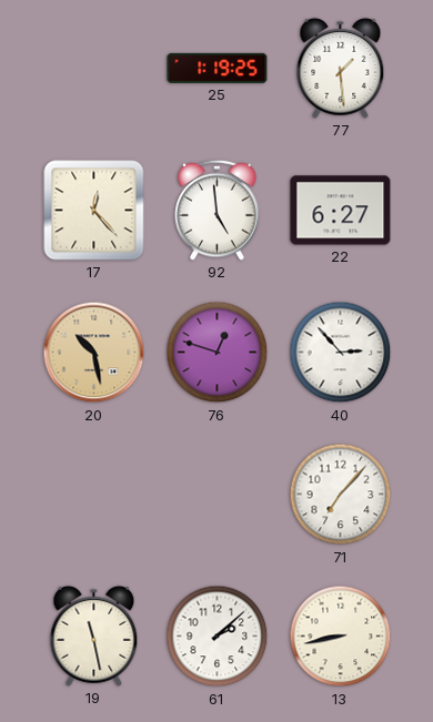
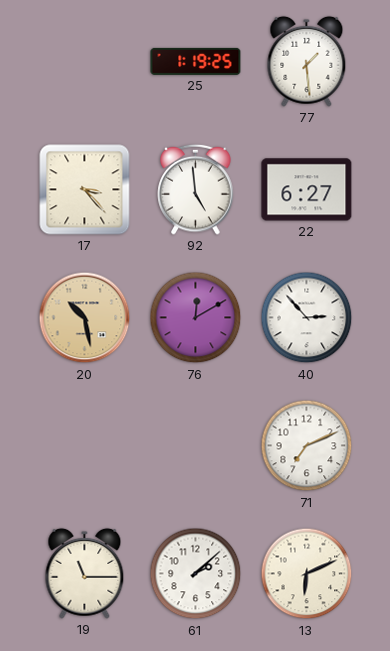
17: 12:23 -> 3:23 (85, 190)
76: 12:48 -> 12:10 (196, 318)
71: 7:07 -> 7:11 (307, 446)
19: 11:28 -> 11:15 (85, 573)
13: 8:43 -> 6:11 (307, 574)
